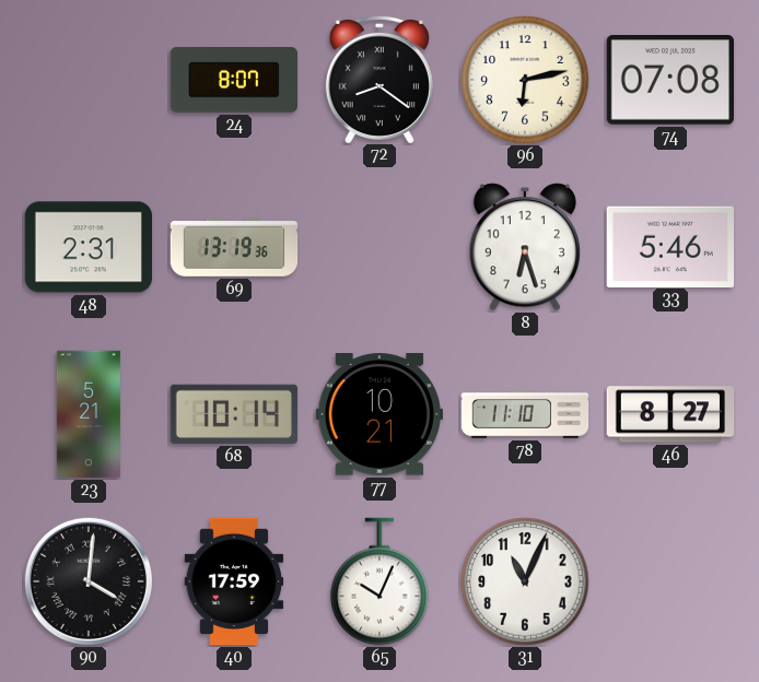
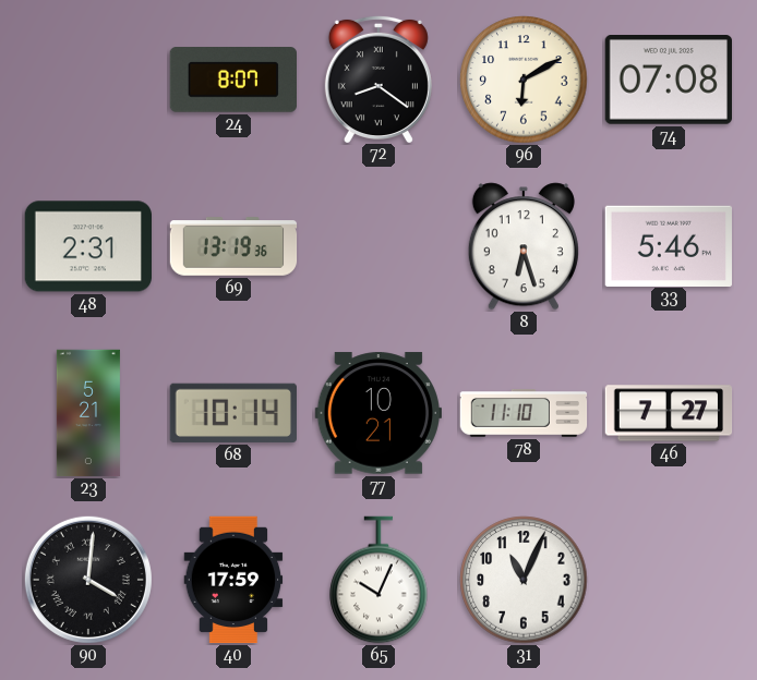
96: 6:13 -> 6:10 (524, 80)
46: 8:27 -> 7:27 (669, 413)
